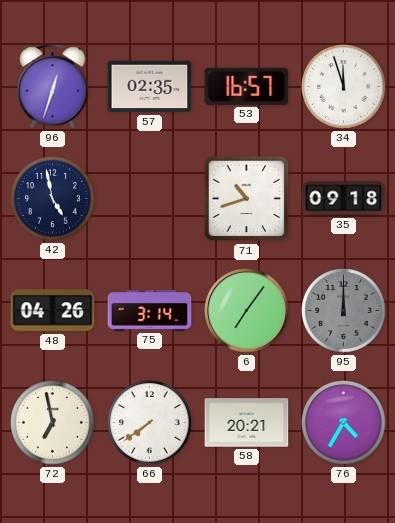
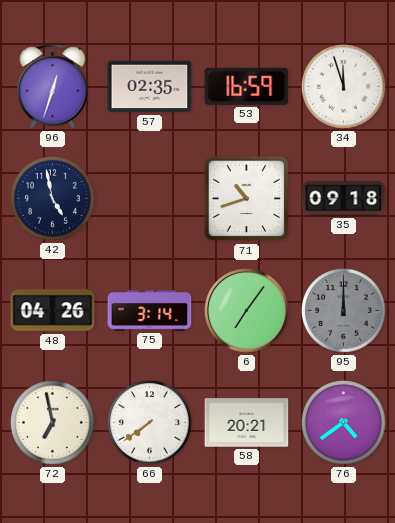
53: 16:57 -> 16:59 (247, 86)
76: 4:35 -> 4:39 (344, 423)
